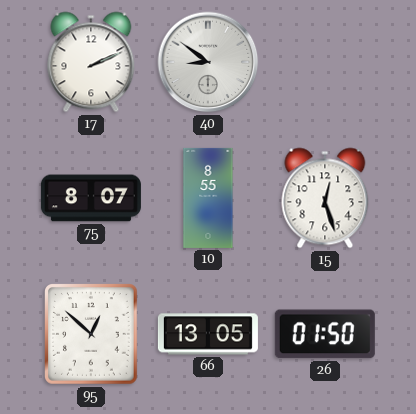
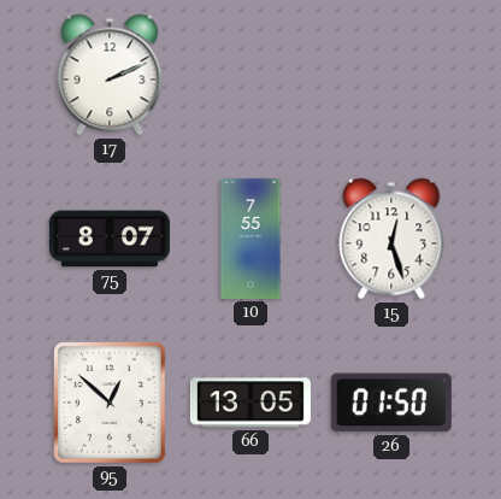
40: 8:51 -> none (208, 62)
10: 8:55 -> 7:55 (250, 239)
